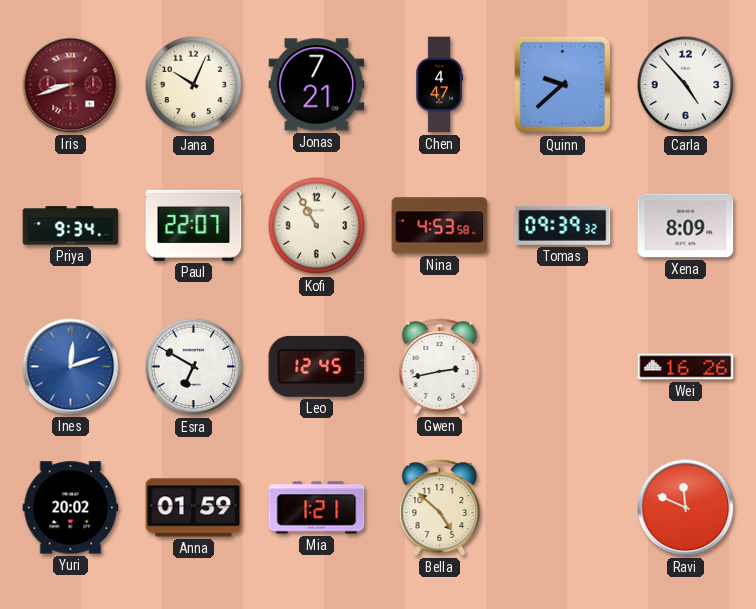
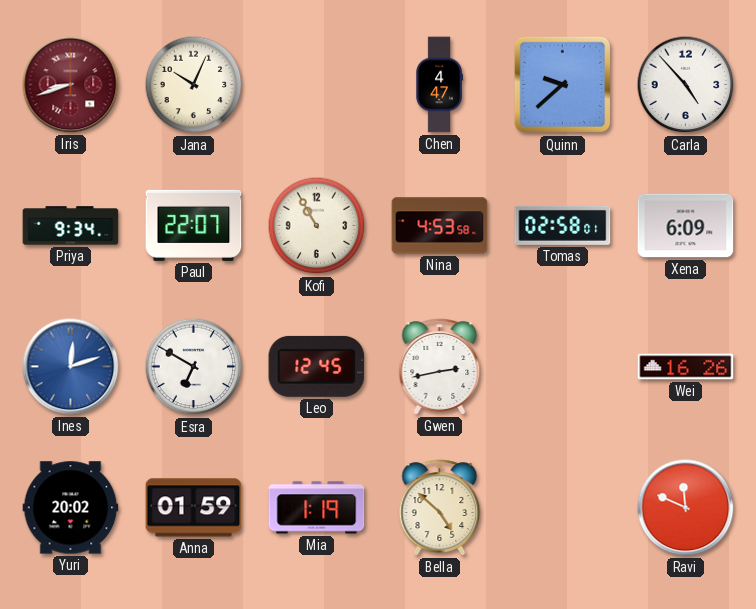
Jonas: 7:21 -> none (317, 85)
Tomas: 09:39 -> 02:58 (563, 225)
Xena: 8:09 -> 6:09 (686, 226)
Mia: 1:21 -> 1:19 (317, 508)
